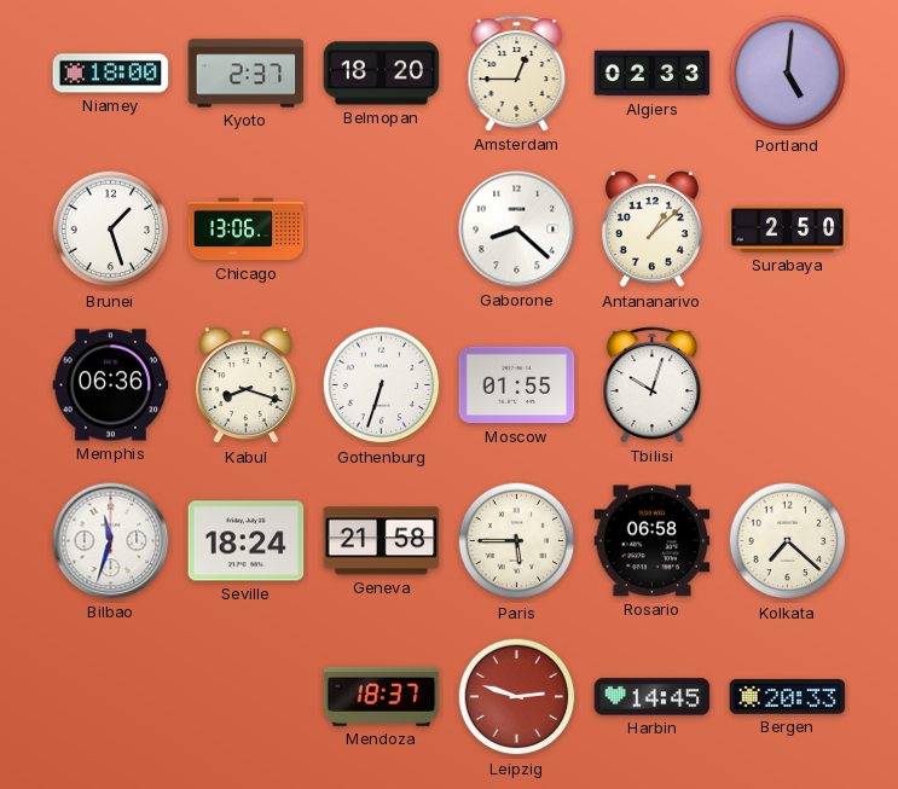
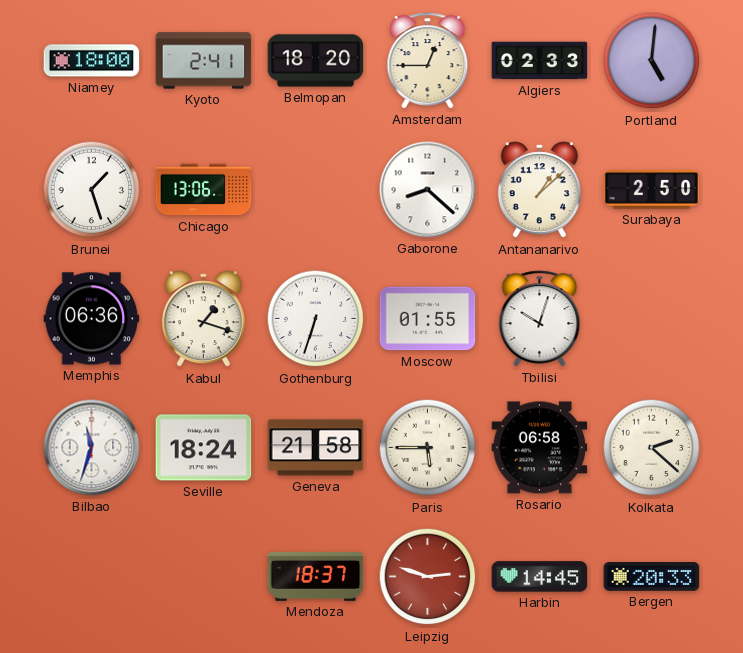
Kyoto: 2:37 -> 2:41 (204, 61)
Kabul: 8:18 -> 1:18 (203, 319)
Kolkata: 7:22 -> 2:22 (652, 448)
